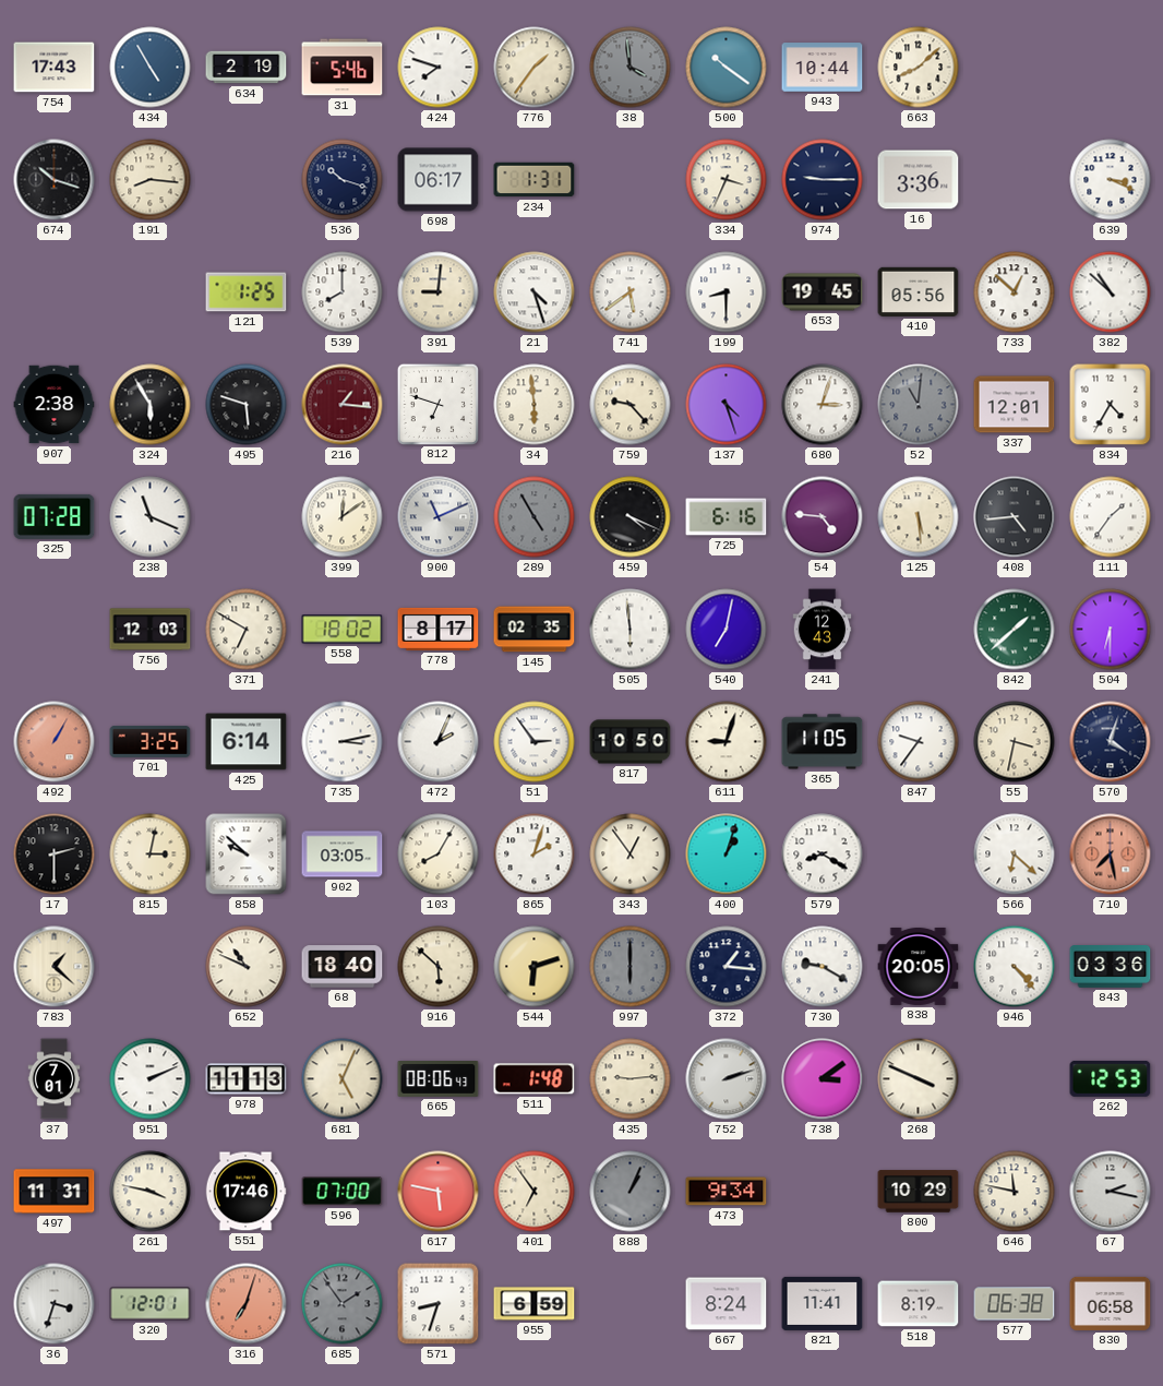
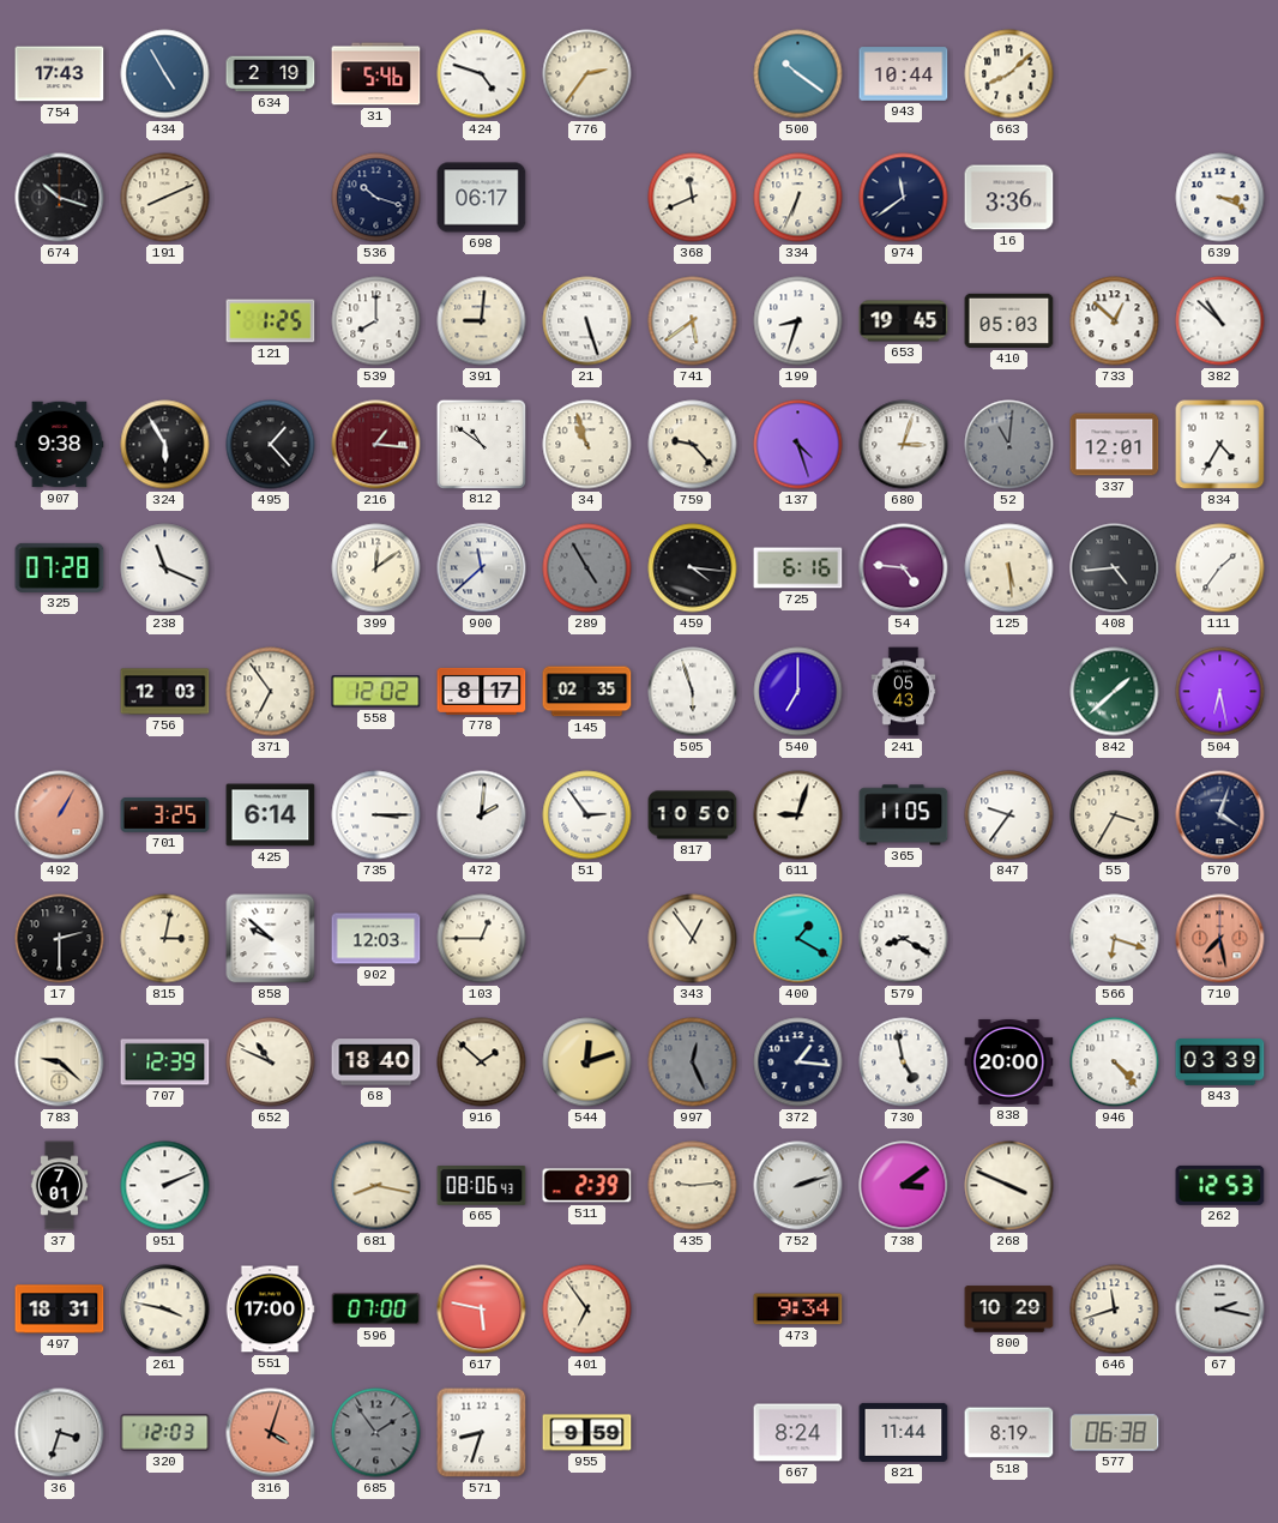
424: 7:48 -> 4:48 (482, 74)
776: 1:36 -> 2:36 (587, 74)
38: 3:59 -> none (631, 68)
191: 8:16 -> 8:11 (165, 198)
234: 1:31 -> none (535, 180)
368: none -> 11:41 (693, 198)
334: 3:34 -> 6:34 (798, 198)
974: 9:15 -> 11:39 (904, 198)
21: 4:27 -> 5:27 (587, 321)
199: 8:30 -> 8:33 (798, 321)
410: 05:56 -> 05:03 (1009, 320)
907: 2:38 -> 9:38 (60, 445)
495: 5:48 -> 1:23 (271, 445)
812: 6:48 -> 10:51 (481, 444)
34: 5:59 -> 10:57 (587, 445)
900: 11:11 -> 11:38 (482, 568)
459: 4:19 -> 4:16 (693, 568)
371: 6:50 -> 6:54 (271, 692)
558: 18:02 -> 12:02 (376, 692)
505: 5:59 -> 5:57 (693, 692)
540: 7:02 -> 7:00 (798, 692)
241: 12:43 -> 05:43 (904, 692)
504: 6:30 -> 6:28 (1220, 692)
735: 3:13 -> 3:15 (376, 815)
472: 2:04 -> 2:01 (482, 815)
55: 3:32 -> 3:35 (1115, 815)
902: 03:05 -> 12:03 (376, 939)
103: 8:05 -> 12:45 (482, 939)
865: 2:03 -> none (535, 855)
400: 1:03 -> 1:20 (798, 939)
566: 6:22 -> 6:18 (1115, 939)
783: 1:22 -> 9:22 (60, 1063)
707: none -> 12:39 (165, 1063)
916: 5:52 -> 1:52 (482, 1063)
544: 6:12 -> 12:12 (587, 1063)
997: 6:00 -> 12:26 (693, 1063)
730: 9:20 -> 4:58 (904, 1063)
838: 20:05 -> 20:00 (1009, 1061)
843: 03:36 -> 03:39 (1220, 1063)
978: 11:13 -> none (247, 1079)
681: 5:04 -> 8:17 (376, 1186)
511: 1:48 -> 2:39 (587, 1186)
497: 11:31 -> 18:31 (60, 1310)
551: 17:46 -> 17:00 (270, 1310)
888: 1:04 -> none (631, 1192)
646: 11:47 -> 11:42 (1115, 1310)
320: 12:01 -> 12:03 (165, 1433)
316: 7:03 -> 4:03 (271, 1433)
955: 6:59 -> 9:59 (587, 1433)
821: 11:41 -> 11:44 (904, 1432)
830: 06:58 -> none (1111, 1303)
